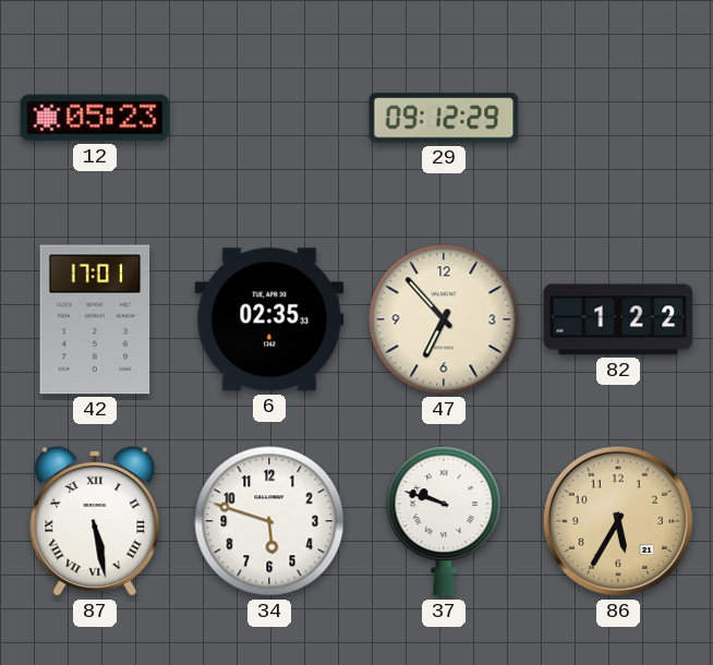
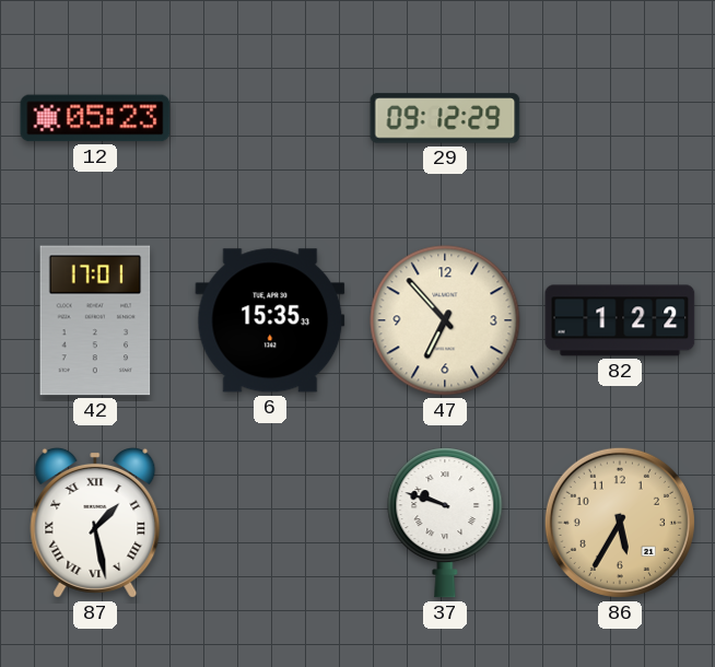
6: 02:35 -> 15:35 (270, 320)
87: 5:28 -> 1:28 (95, 523)
34: 5:48 -> none (269, 521)
